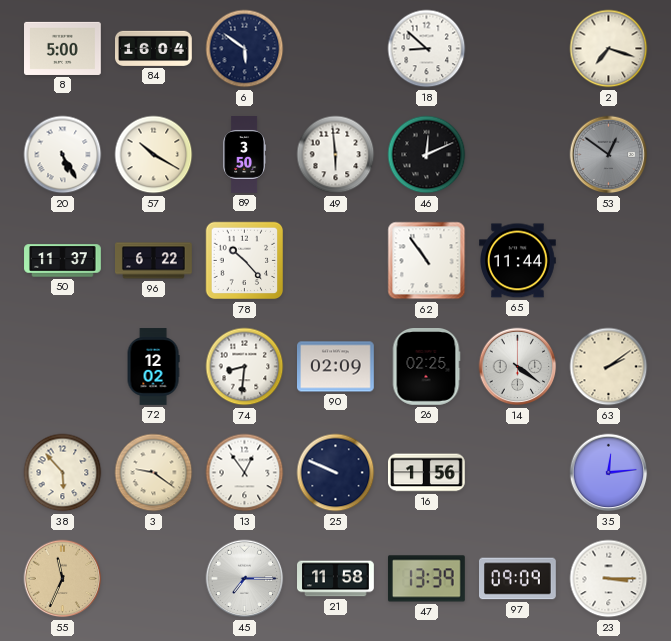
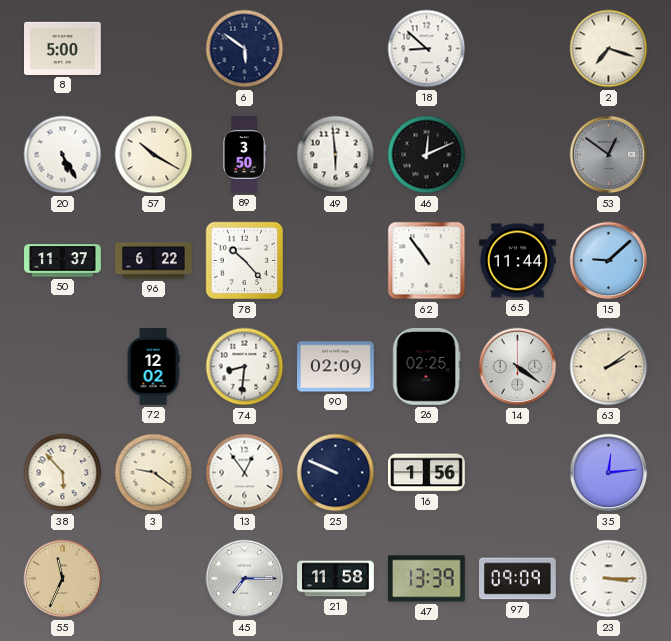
84: 16:04 -> none (154, 48)
15: none -> 9:08 (609, 261)
